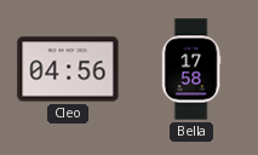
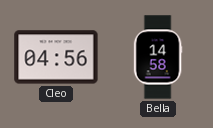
Bella: 17:58 -> 14:58 (158, 57)
